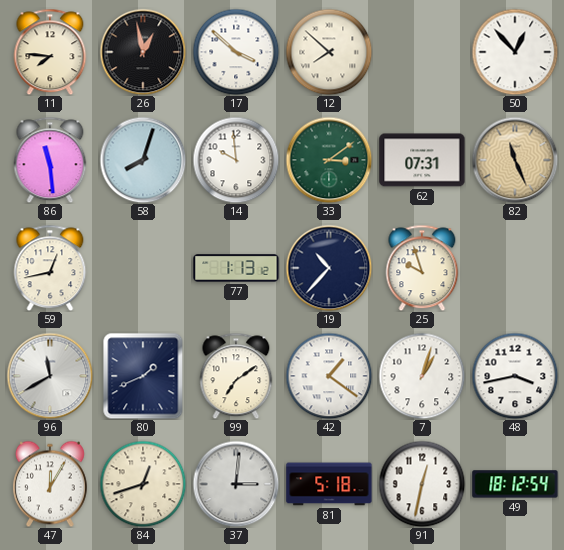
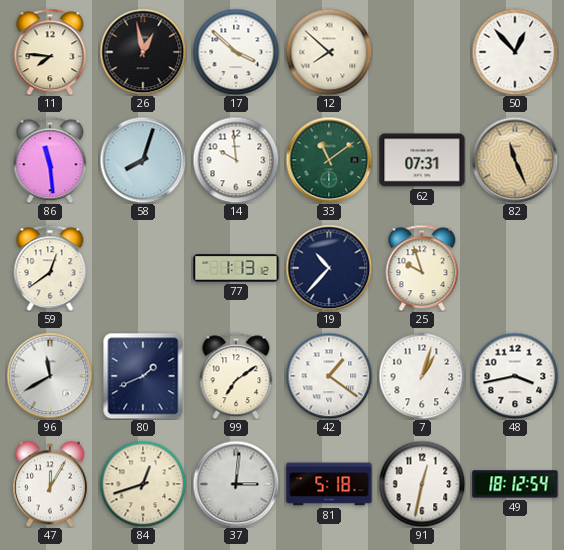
33: 3:09 -> 11:09 (329, 160)
59: 12:43 -> 12:39 (50, 268)
